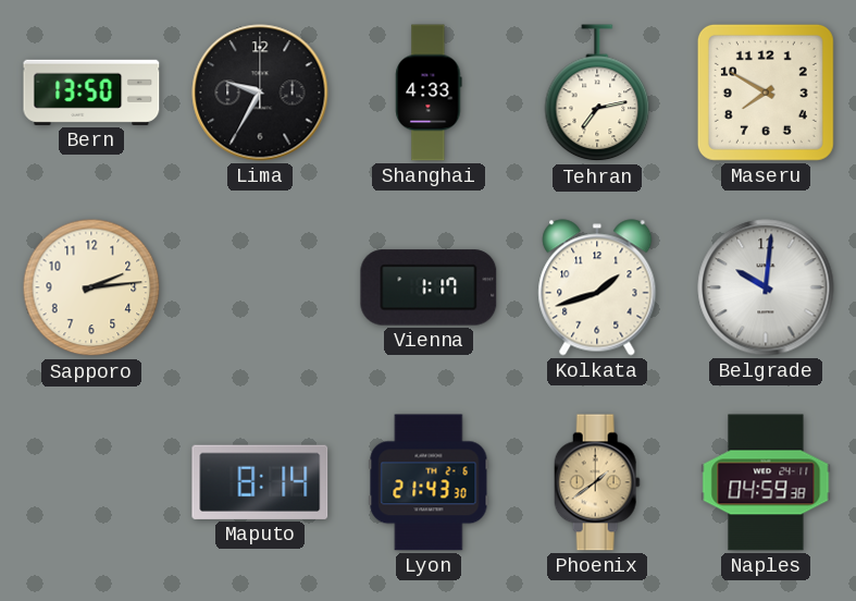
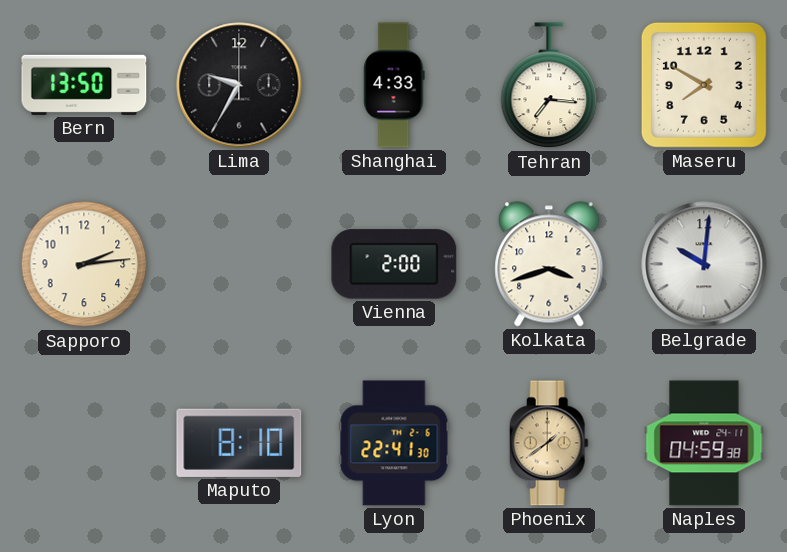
Tehran: 7:13 -> 7:16 (549, 86)
Vienna: 1:17 -> 2:00 (394, 264)
Kolkata: 1:42 -> 3:42 (549, 264)
Maputo: 8:14 -> 8:10 (239, 443)
Lyon: 21:43 -> 22:41 (394, 443)
